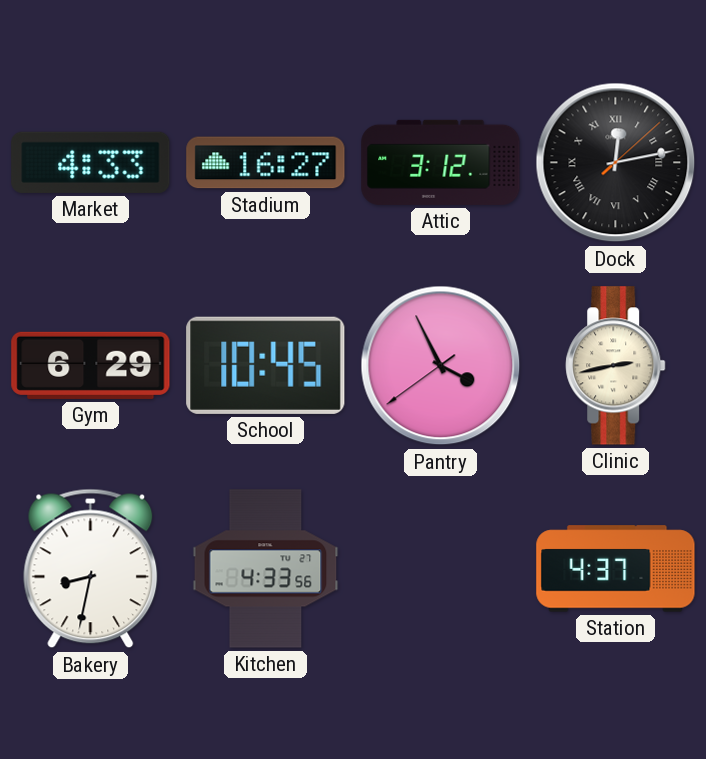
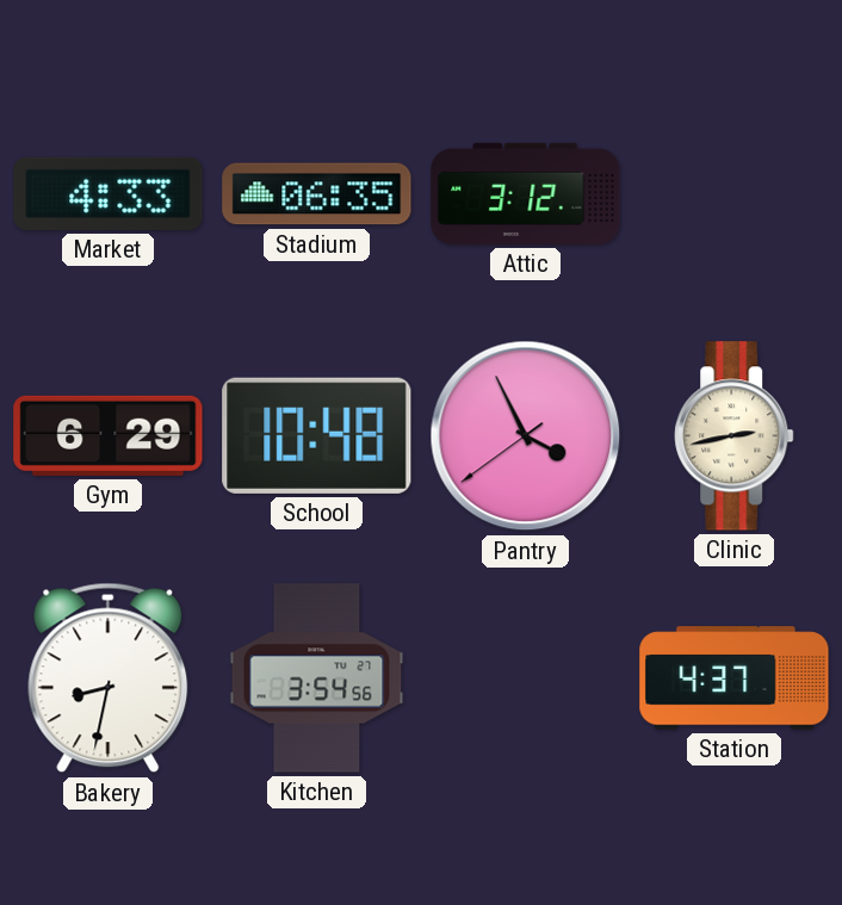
Stadium: 16:27 -> 06:35 (317, 194)
Dock: 12:13 -> none (616, 163)
School: 10:45 -> 10:48 (317, 435)
Kitchen: 4:33 -> 3:54 (317, 678)
